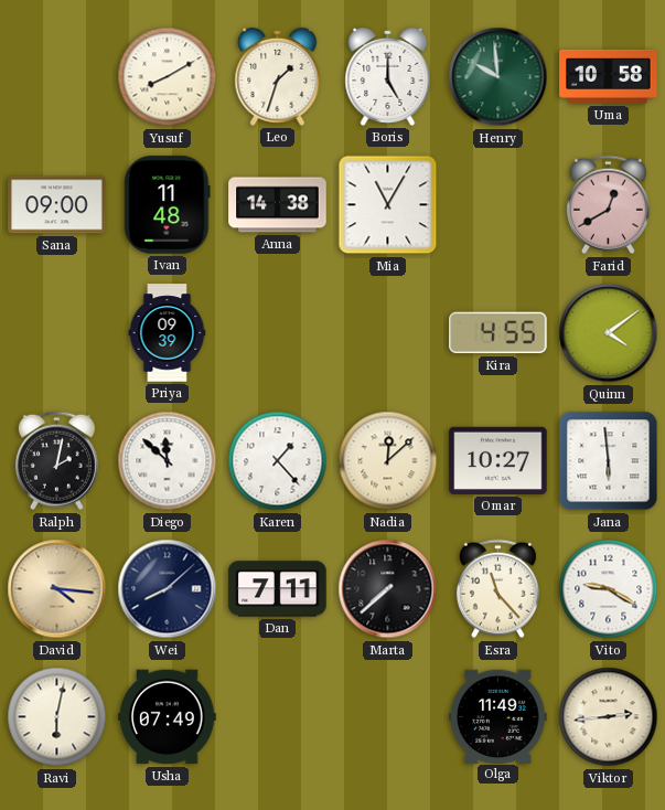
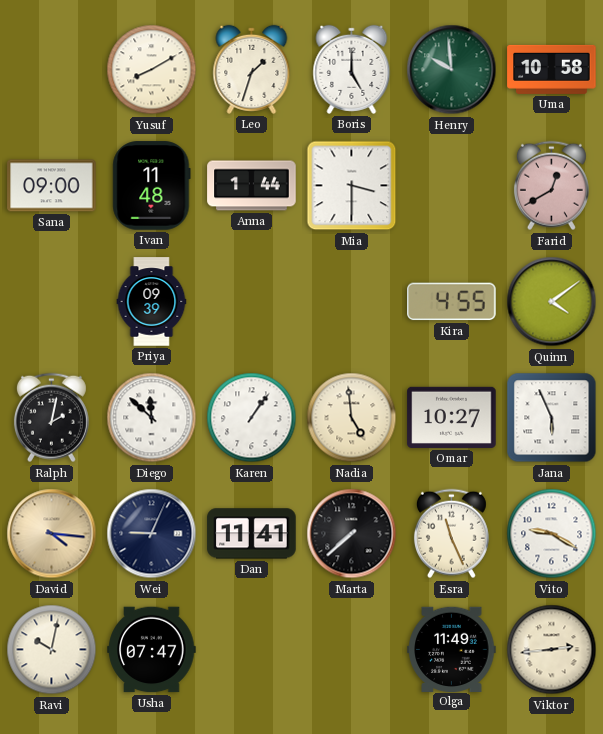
Anna: 14:38 -> 1:44 (252, 186)
Mia: 11:05 -> 3:30 (352, 186)
Karen: 1:23 -> 1:06 (252, 418)
Nadia: 12:08 -> 4:59 (352, 418)
Jana: 5:59 -> 5:56 (552, 418)
Wei: 8:08 -> 9:04 (152, 534)
Dan: 7:11 -> 11:41 (252, 534)
Esra: 11:23 -> 11:26 (451, 534)
Ravi: 6:02 -> 10:02 (52, 650)
Usha: 07:49 -> 07:47 (152, 650)
